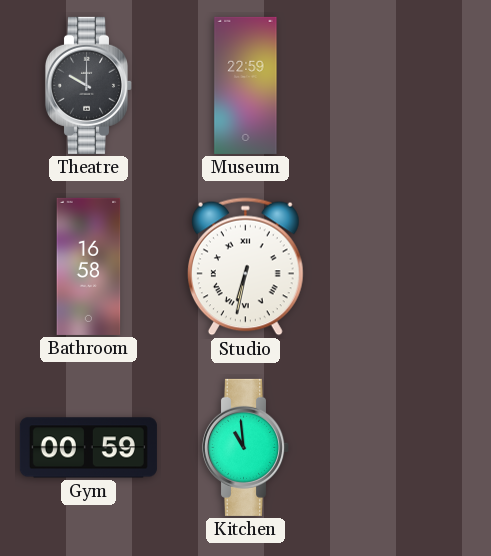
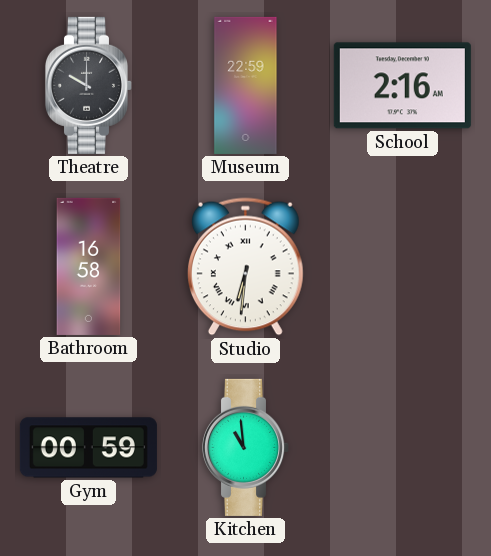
School: none -> 2:16 (402, 86)
Studio: 6:32 -> 6:31 (245, 267)
